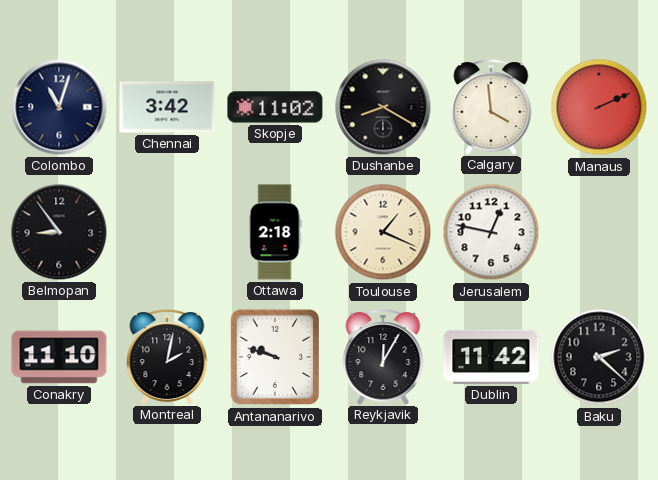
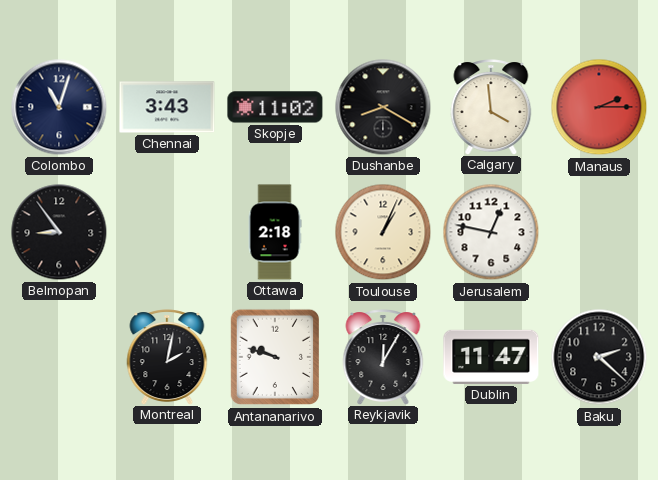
Chennai: 3:42 -> 3:43 (167, 107)
Manaus: 2:11 -> 2:15 (599, 107)
Toulouse: 1:19 -> 1:04 (383, 232)
Conakry: 11:10 -> none (59, 357)
Dublin: 11:42 -> 11:47 (491, 357)
